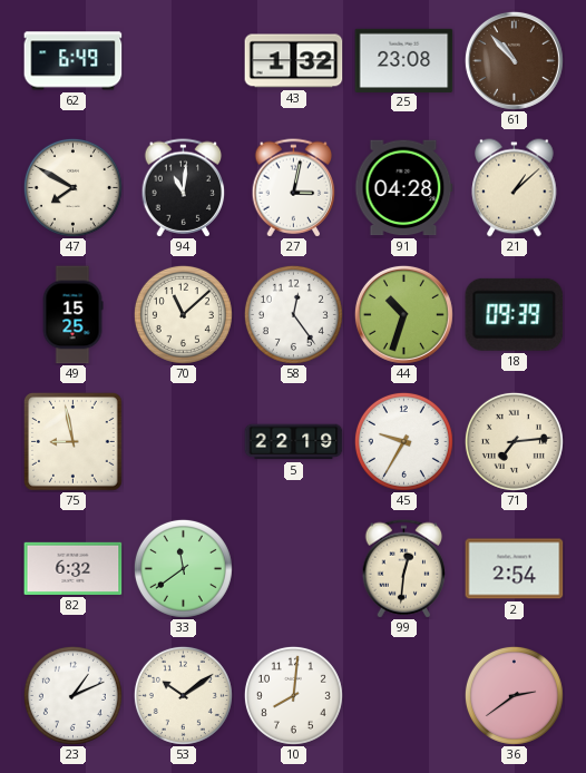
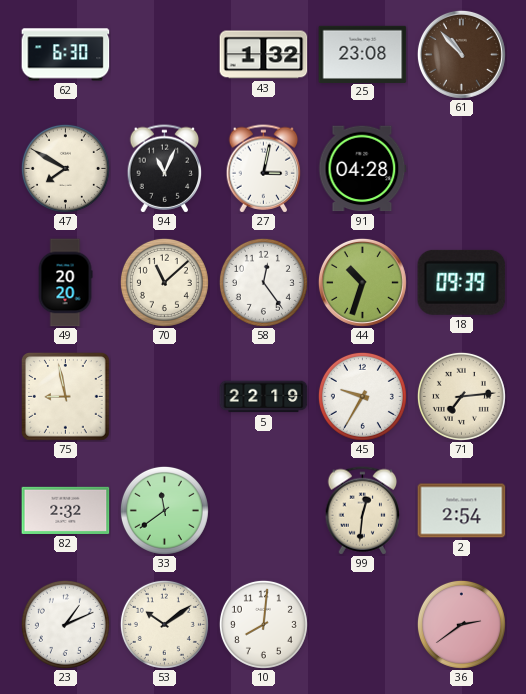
62: 6:49 -> 6:30 (66, 55)
94: 11:01 -> 11:04 (165, 169)
21: 1:08 -> none (515, 188)
49: 15:25 -> 20:20 (65, 283)
82: 6:32 -> 2:32 (66, 510)
